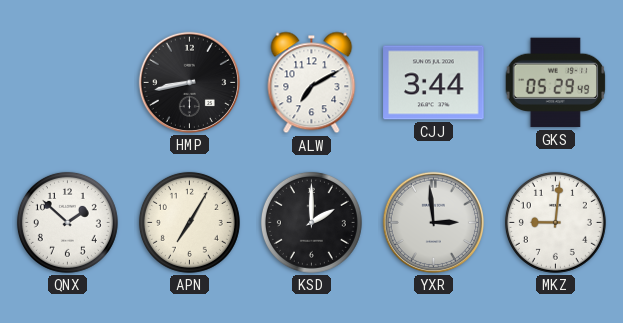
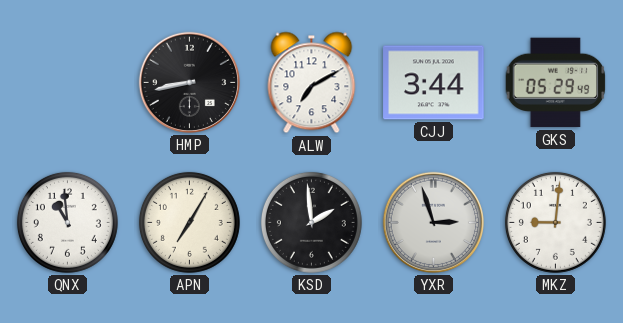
QNX: 1:52 -> 10:59 (67, 222)
KSD: 2:00 -> 1:59 (311, 222)
YXR: 2:59 -> 2:57 (433, 222)
